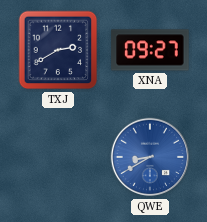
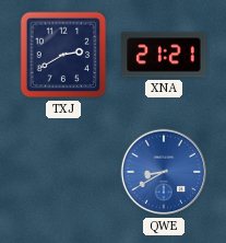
XNA: 09:27 -> 21:21 (164, 55)
